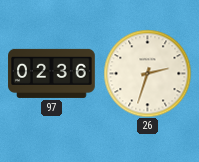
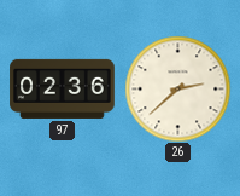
26: 2:33 -> 2:38 (177, 88)
